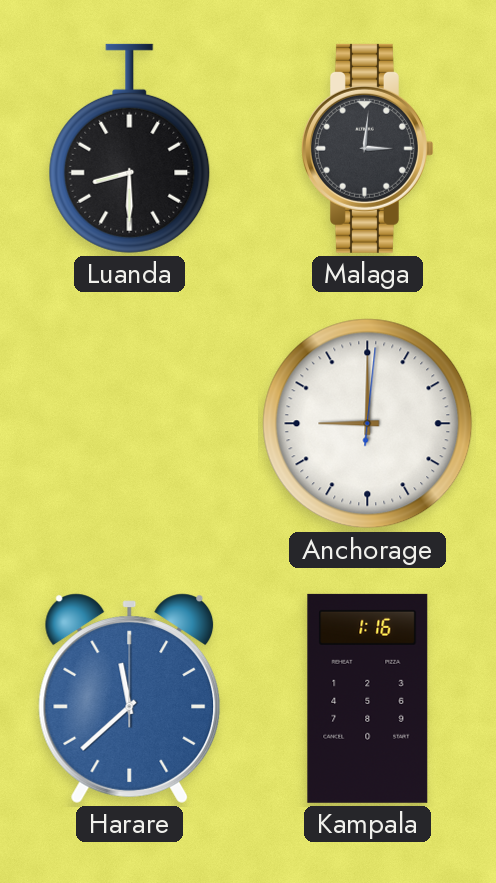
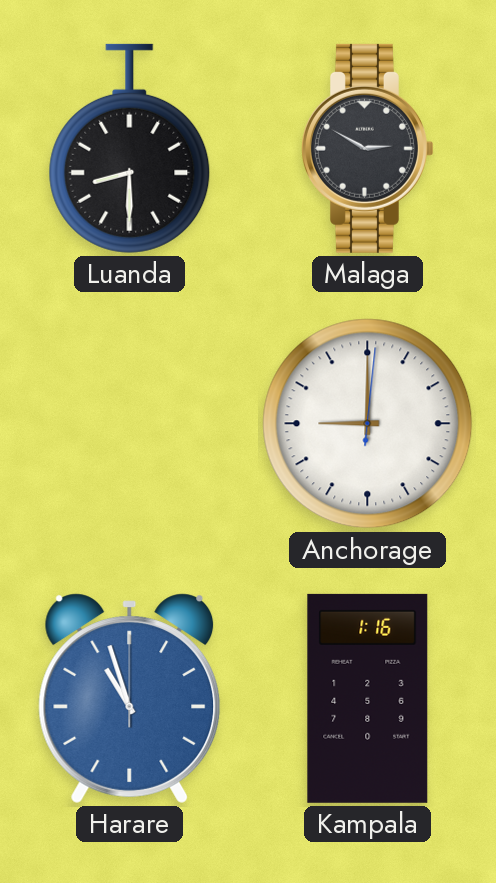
Malaga: 3:01 -> 2:50 (367, 148)
Harare: 11:38 -> 10:57 (130, 698)
